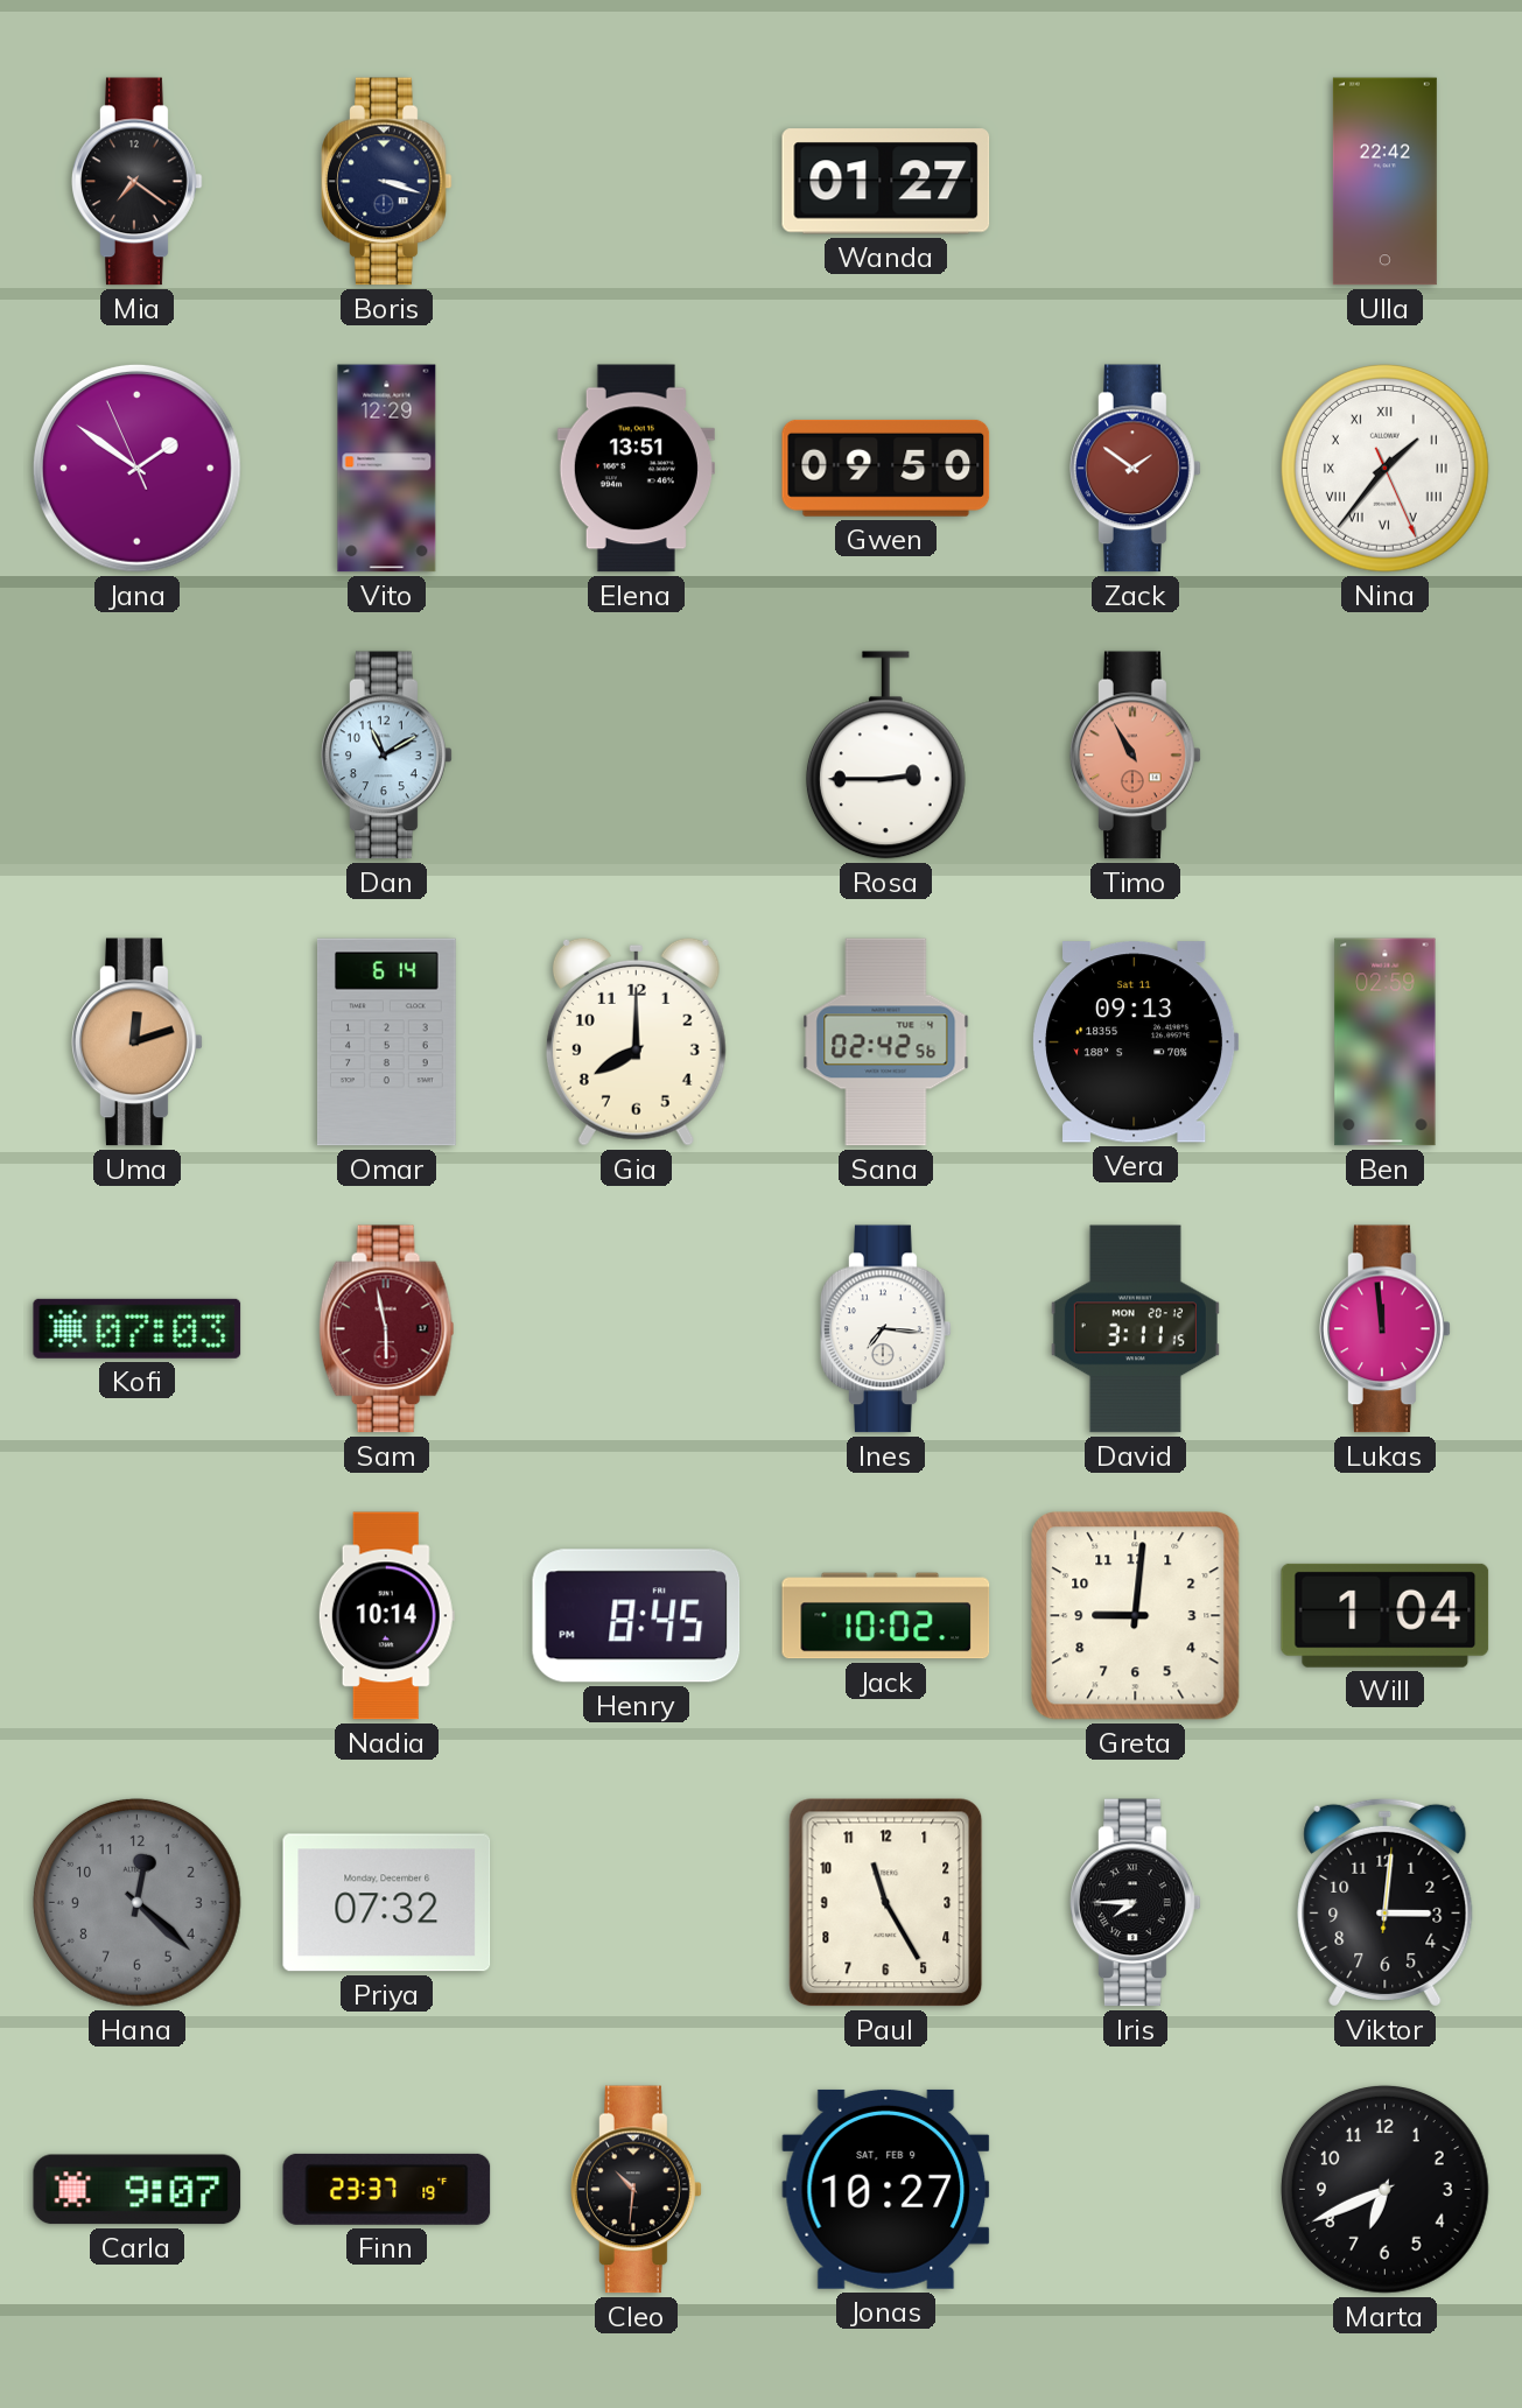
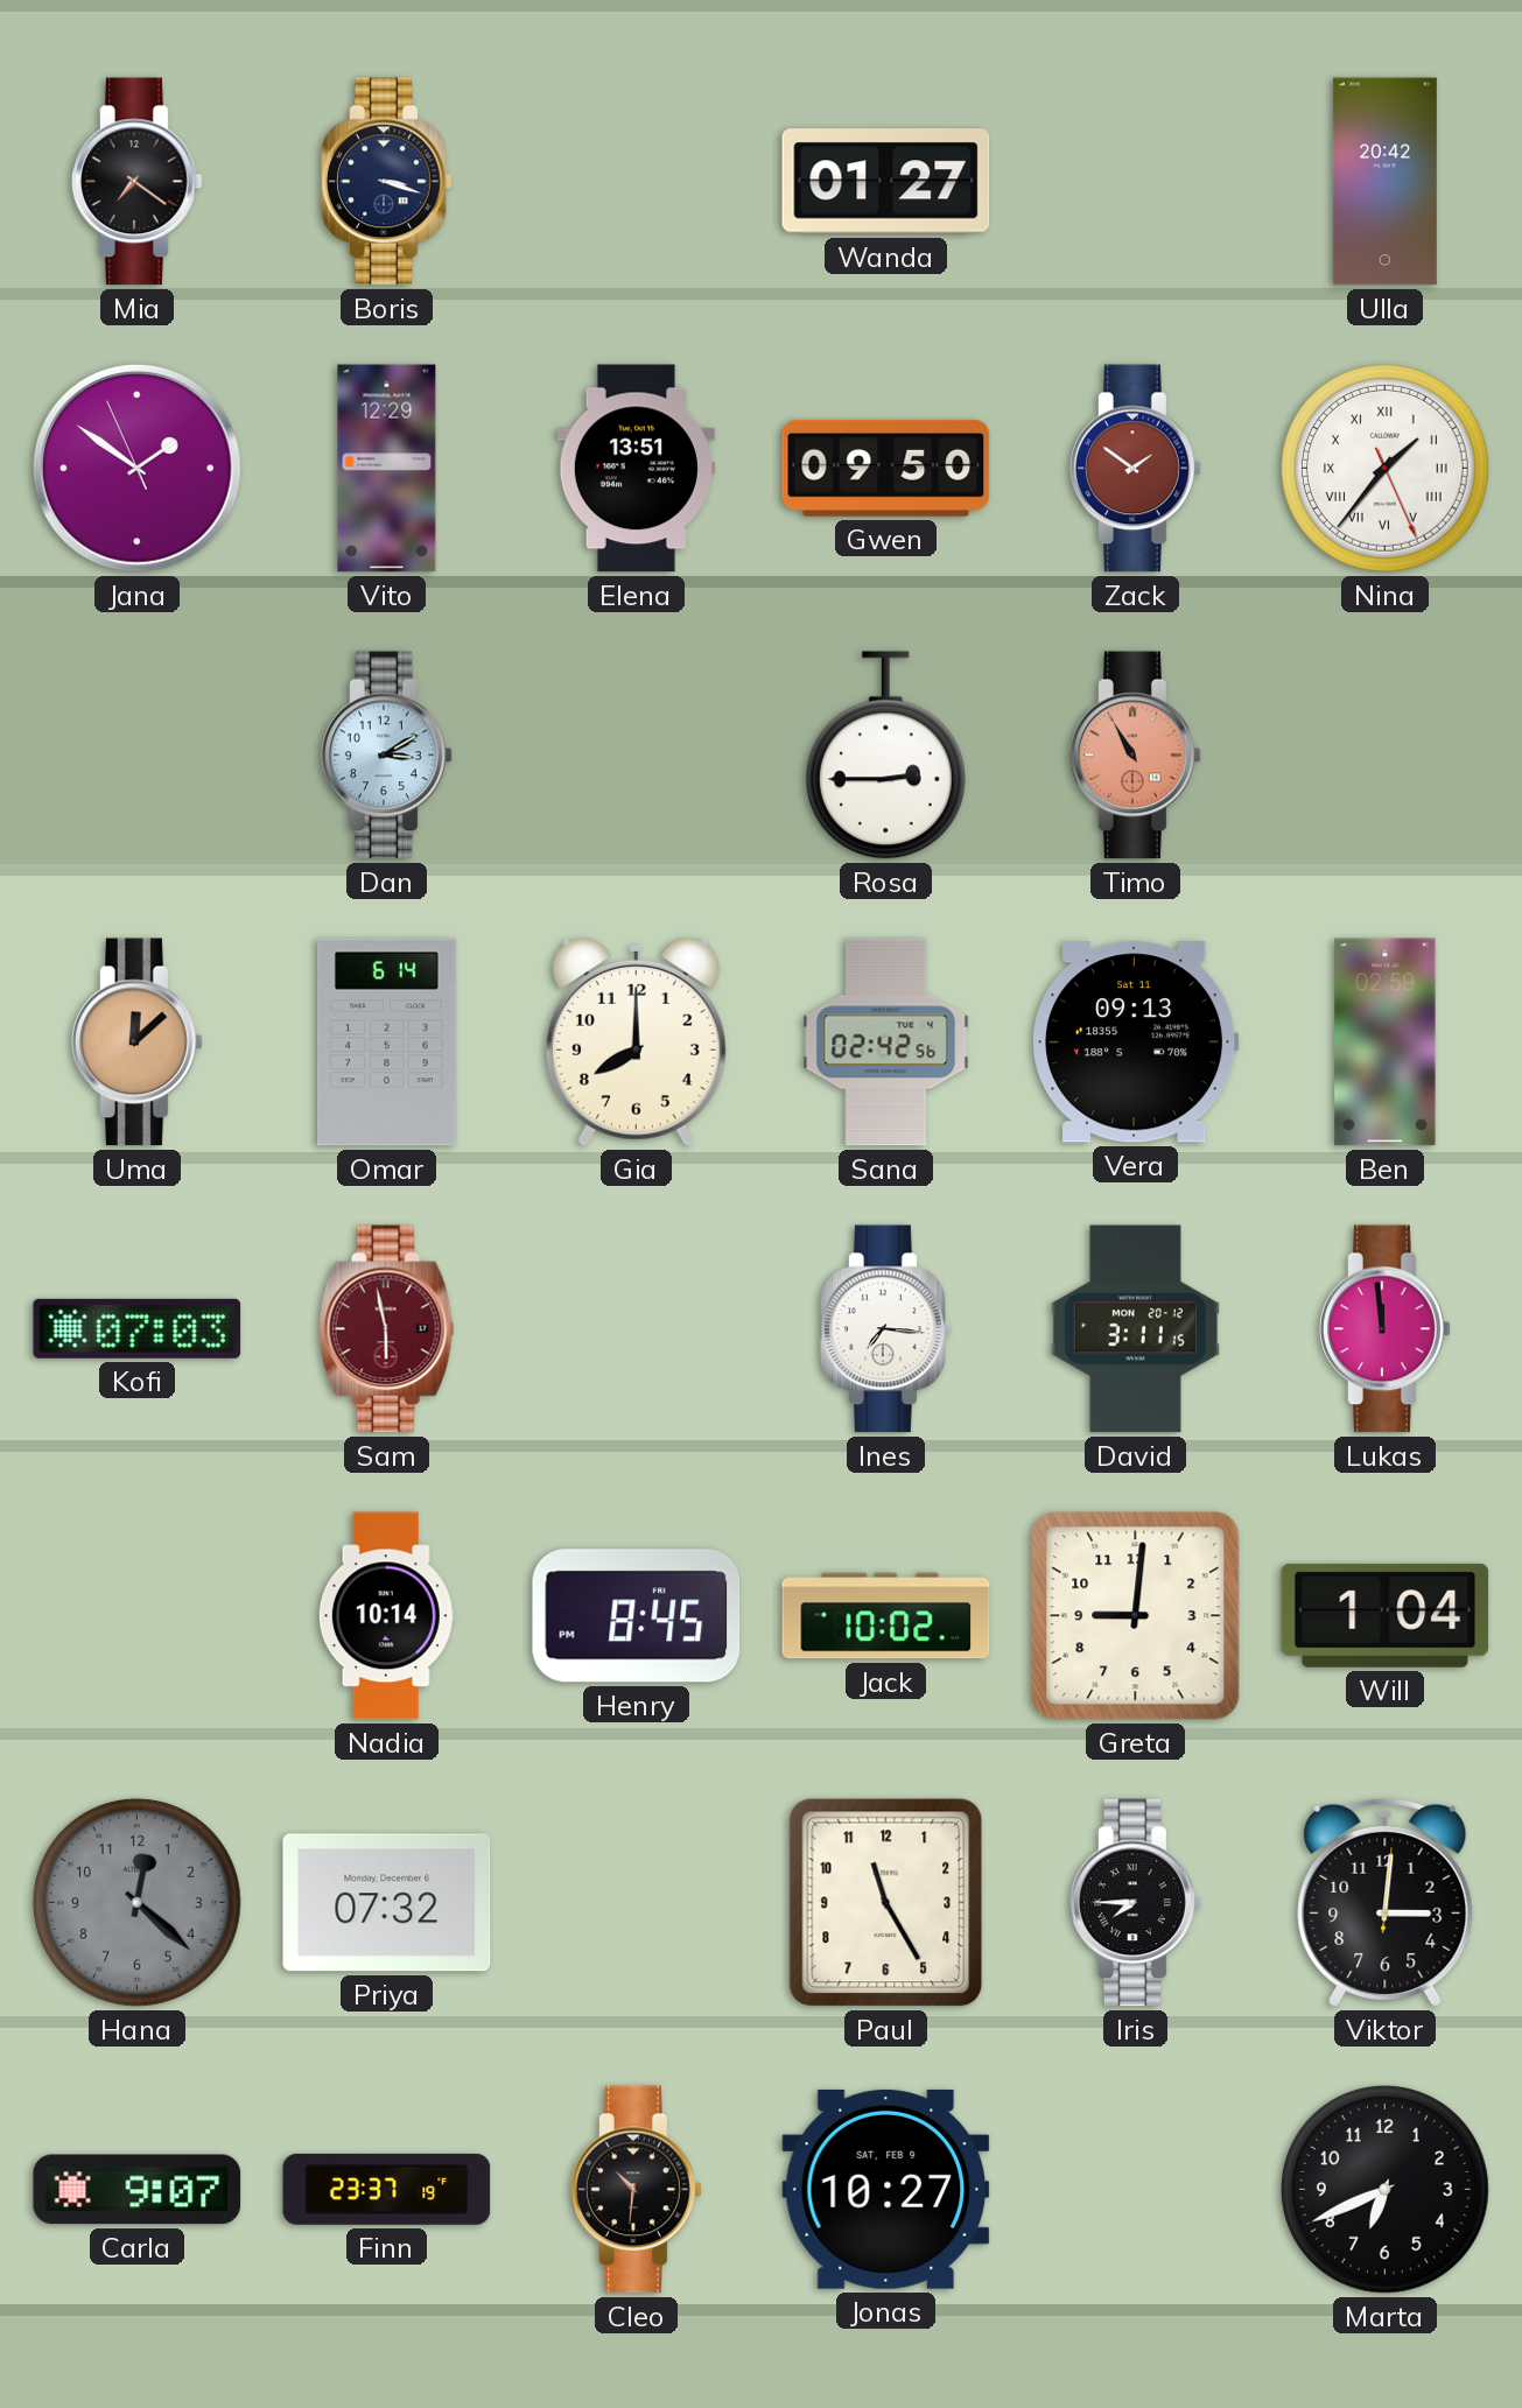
Ulla: 22:42 -> 20:42 (1384, 182)
Dan: 11:10 -> 3:10 (387, 756)
Uma: 12:12 -> 12:08 (138, 1042)
